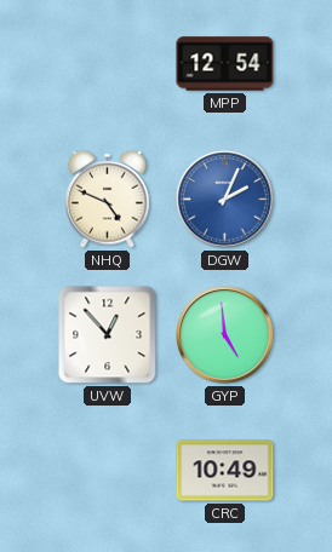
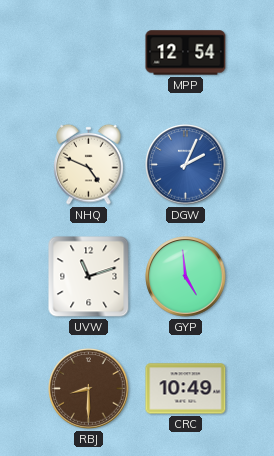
UVW: 12:53 -> 11:12 (89, 277)
RBJ: none -> 8:30 (89, 389)
